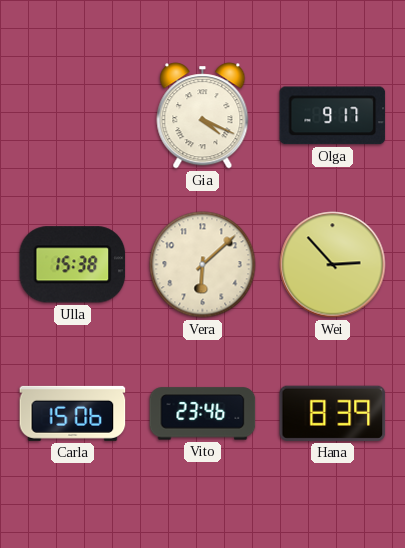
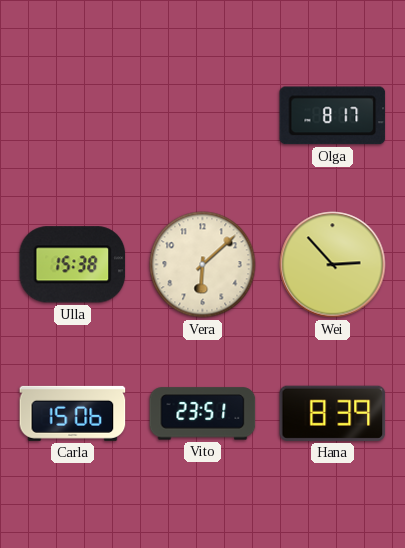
Gia: 4:19 -> none (203, 116)
Olga: 9:17 -> 8:17 (333, 116)
Vito: 23:46 -> 23:51 (203, 414)
